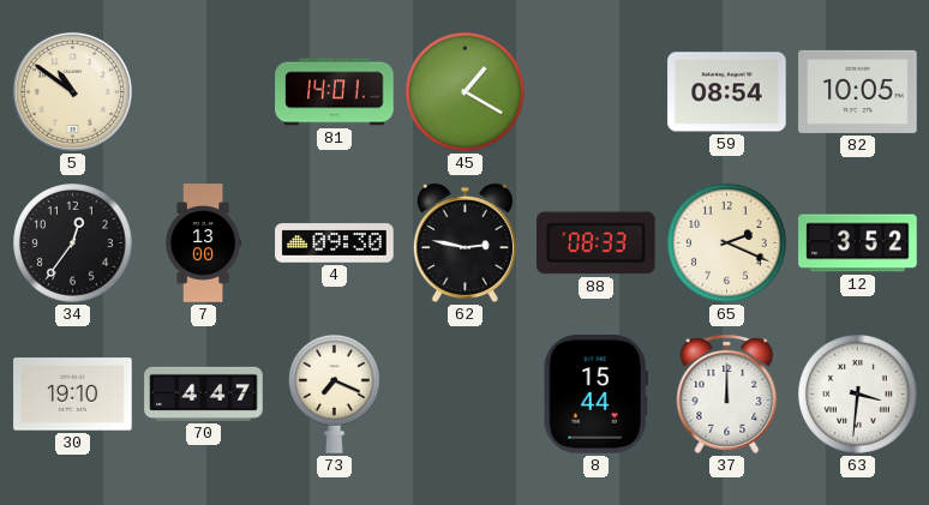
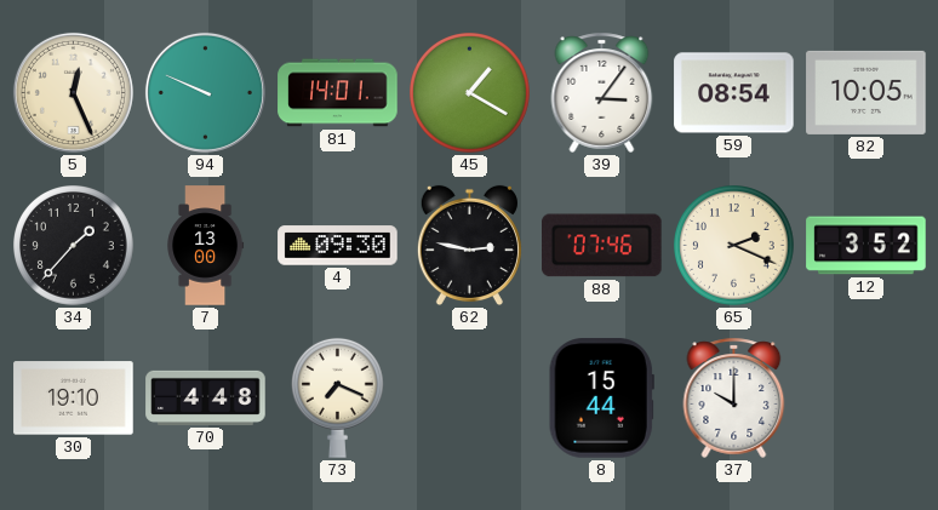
5: 10:51 -> 12:26 (73, 92)
94: none -> 9:49 (205, 92)
39: none -> 3:06 (602, 92)
34: 12:36 -> 1:37 (74, 246)
88: 08:33 -> 07:46 (602, 246)
70: 4:47 -> 4:48 (206, 397)
37: 12:00 -> 10:00 (734, 397)
63: 3:31 -> none (858, 395)
